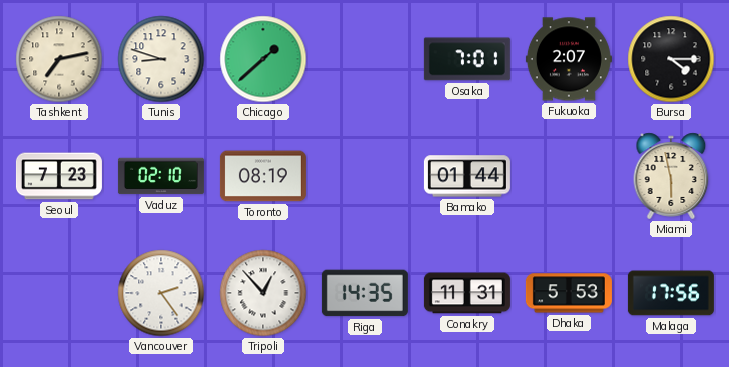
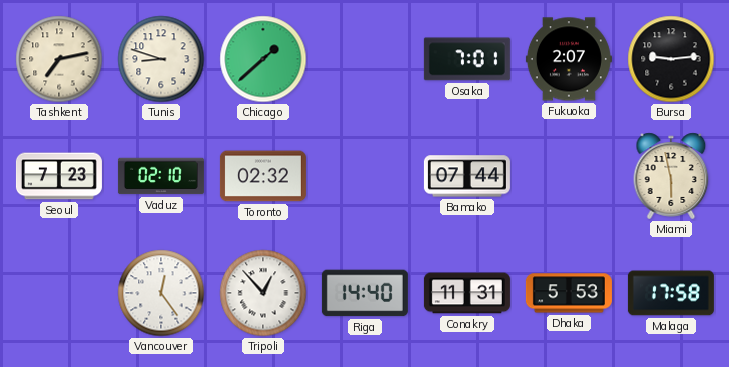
Bursa: 4:15 -> 9:14 (671, 59)
Toronto: 08:19 -> 02:32 (263, 176)
Bamako: 01:44 -> 07:44 (467, 176)
Vancouver: 2:24 -> 12:24 (161, 293)
Riga: 14:35 -> 14:40 (365, 293)
Malaga: 17:56 -> 17:58 (671, 293)
